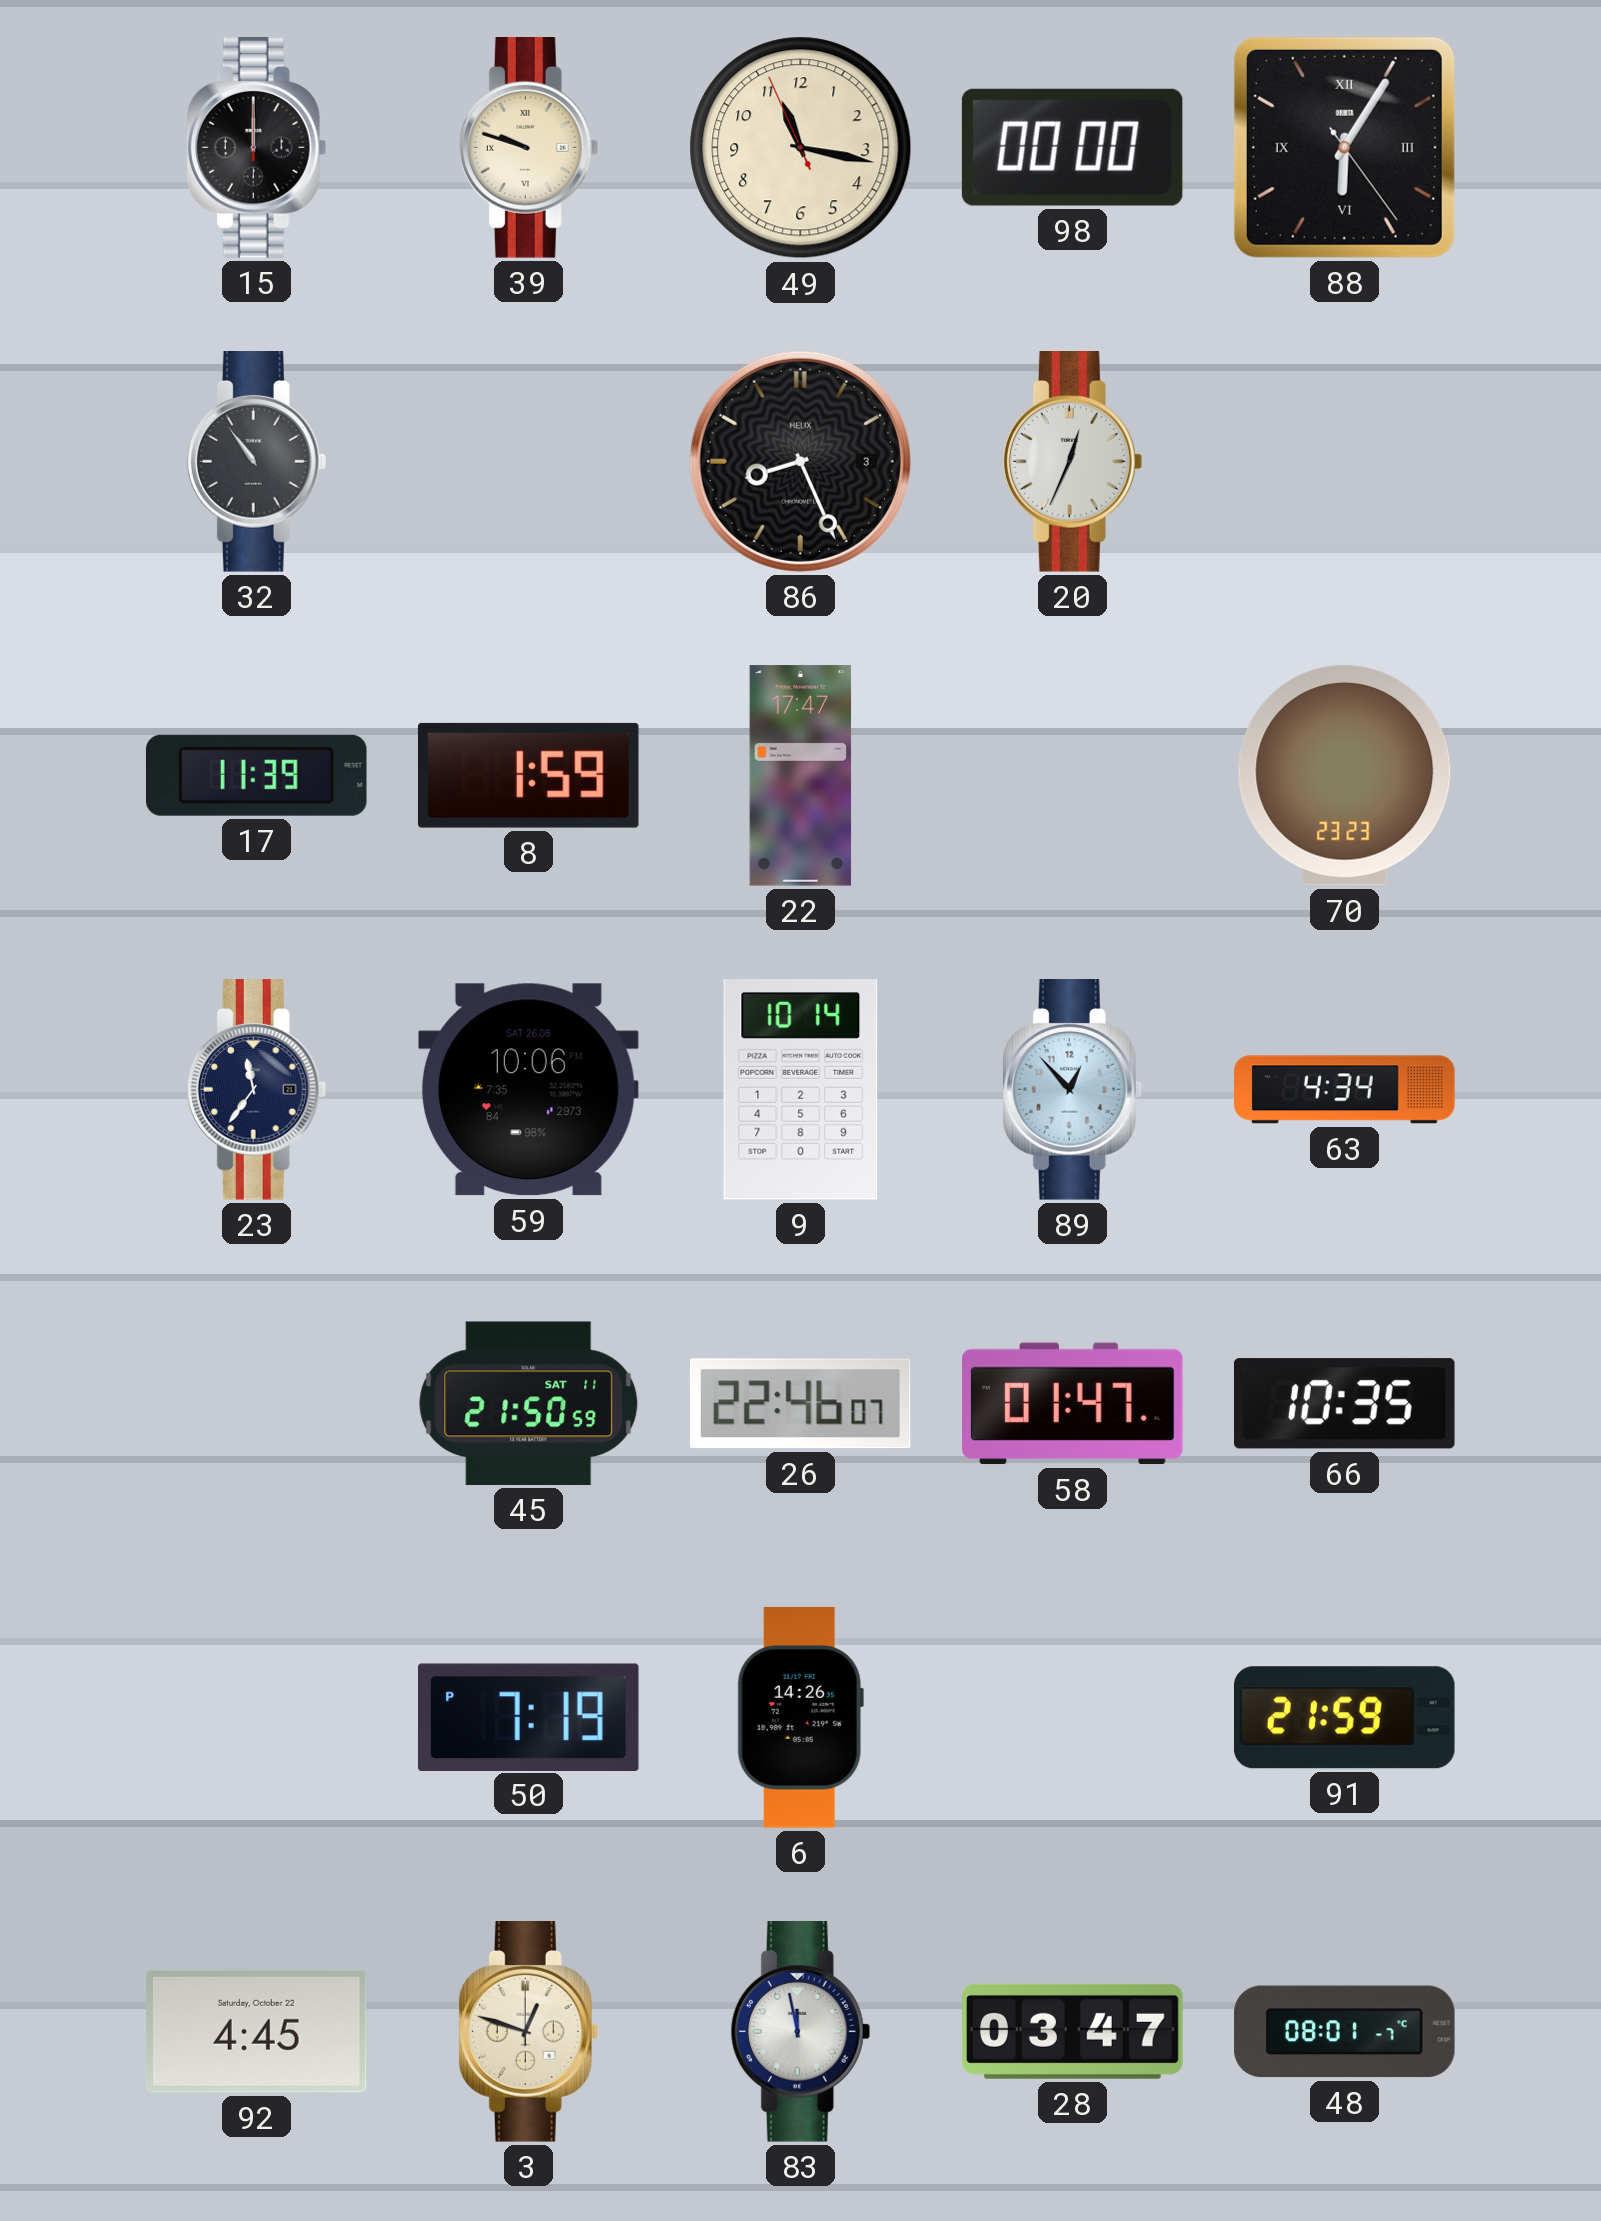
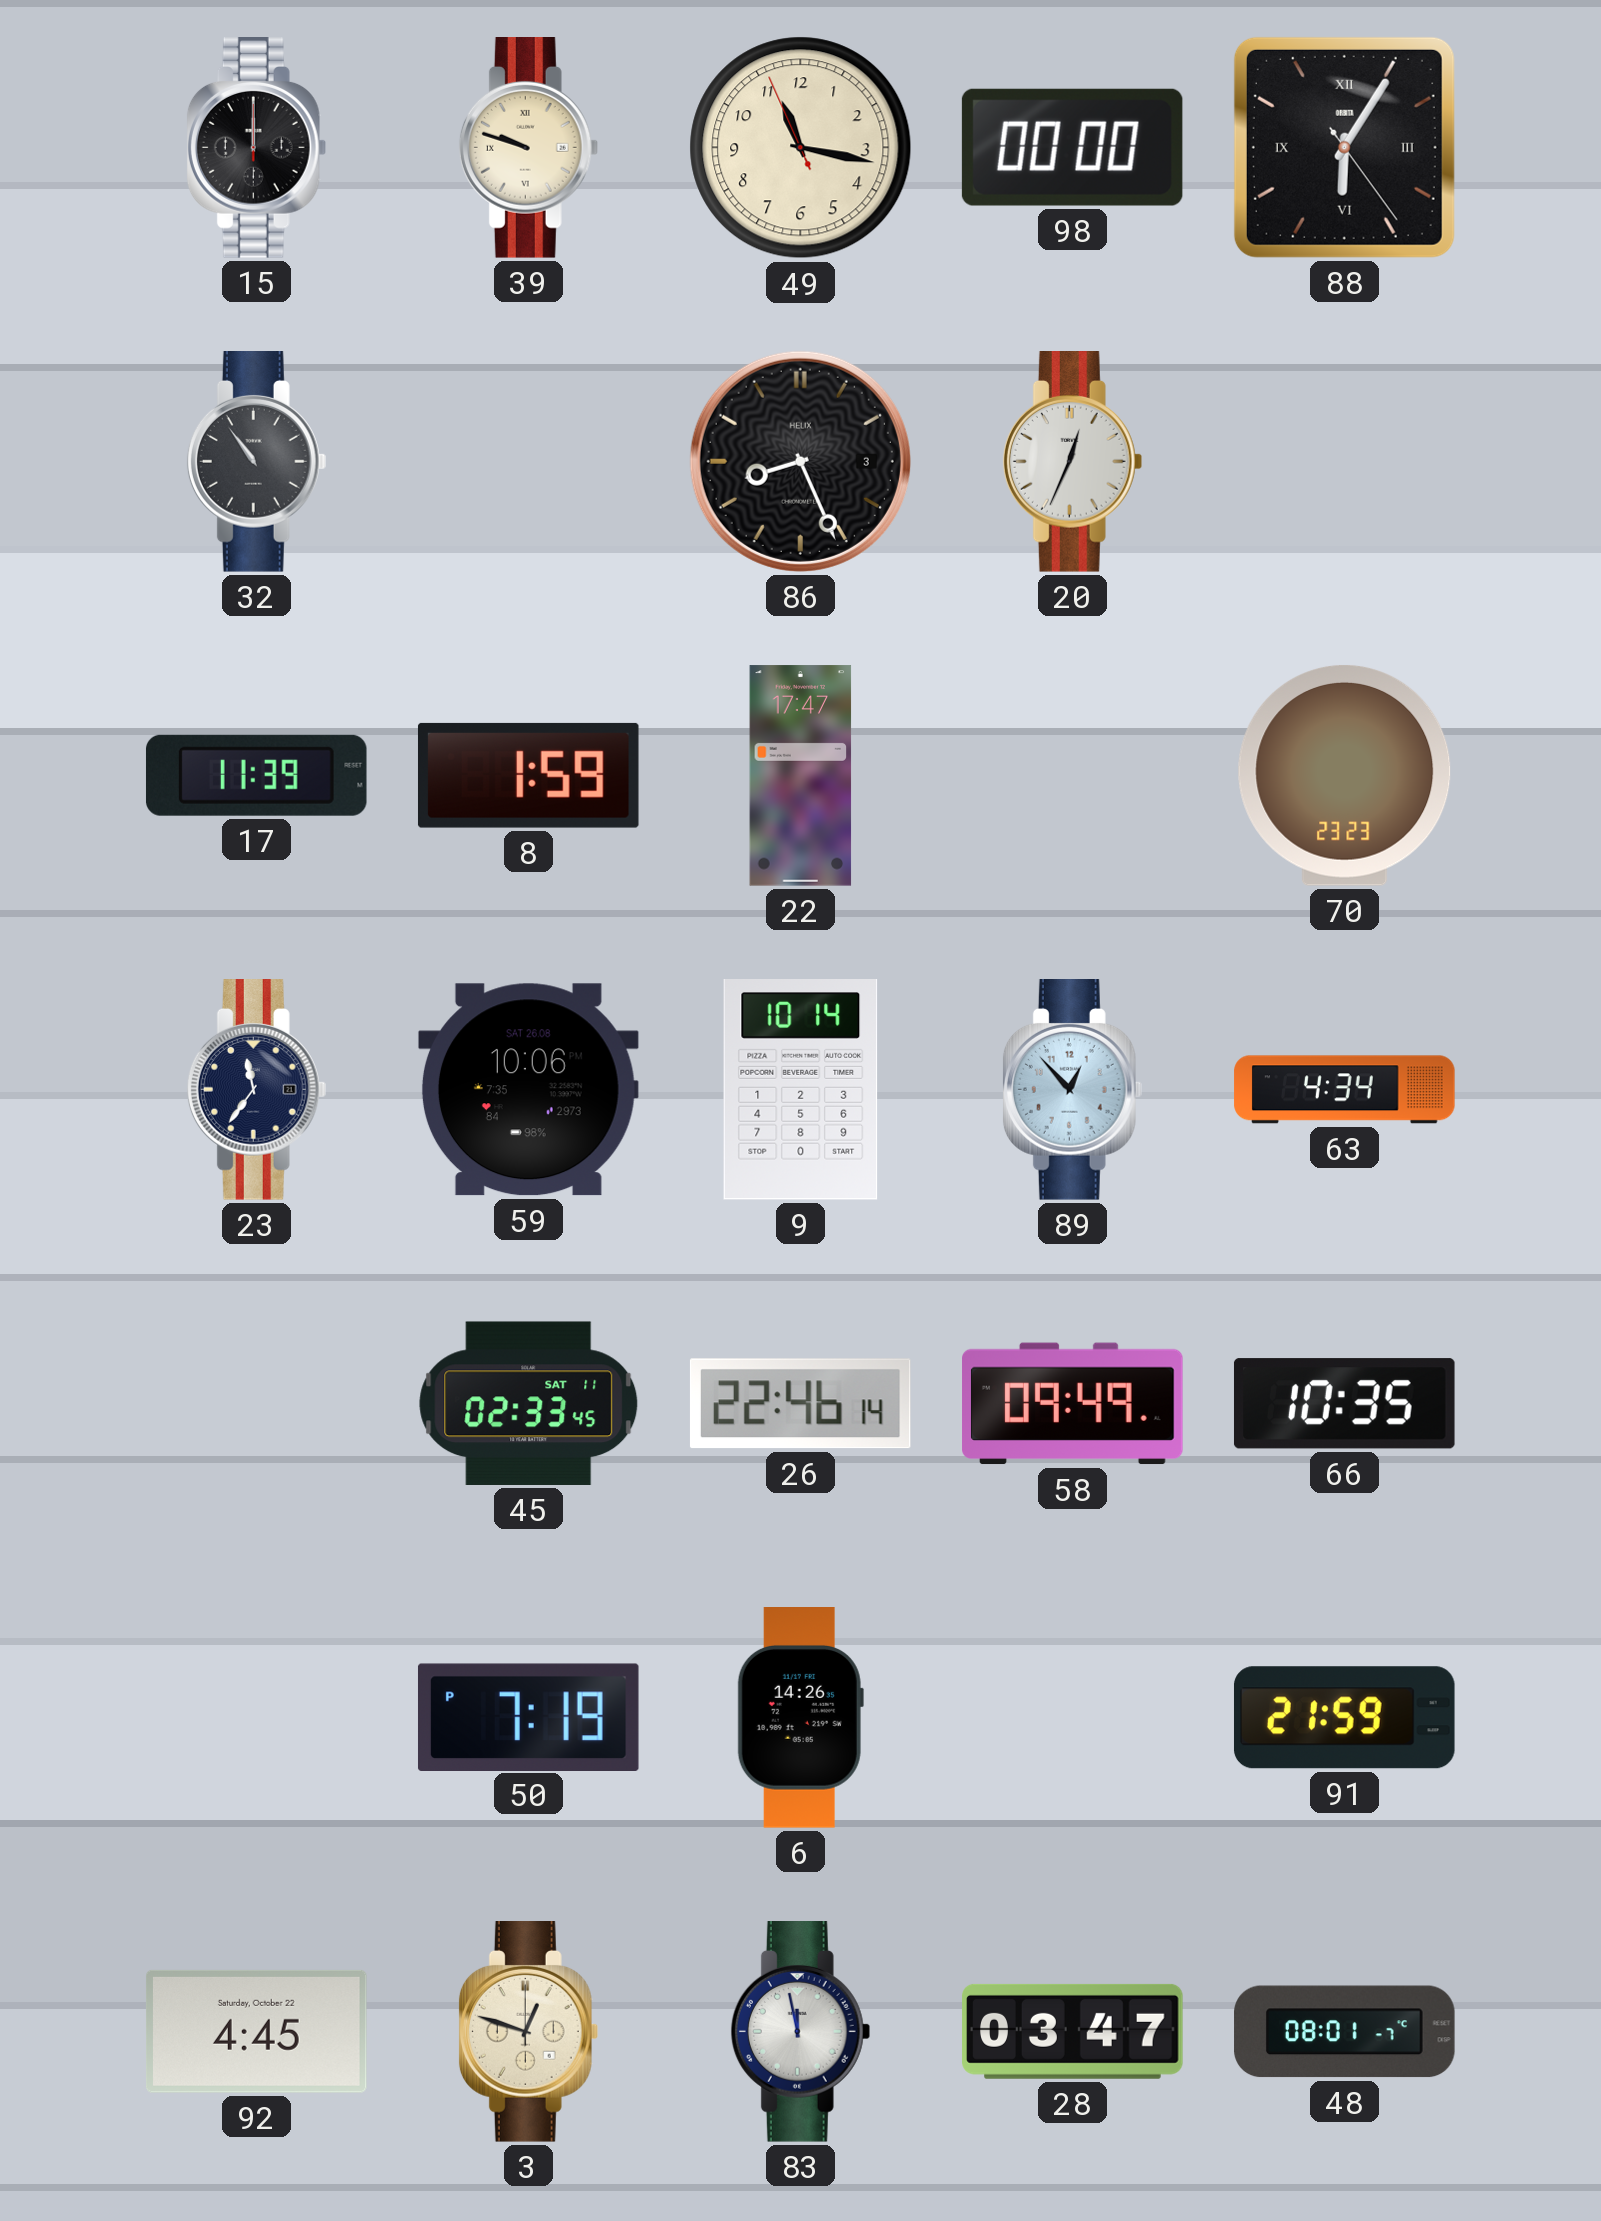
45: 21:50 -> 02:33 (529, 1403)
26: 22:46:07 -> 22:46:14 (800, 1404)
58: 01:47 -> 09:49 (1073, 1404)
